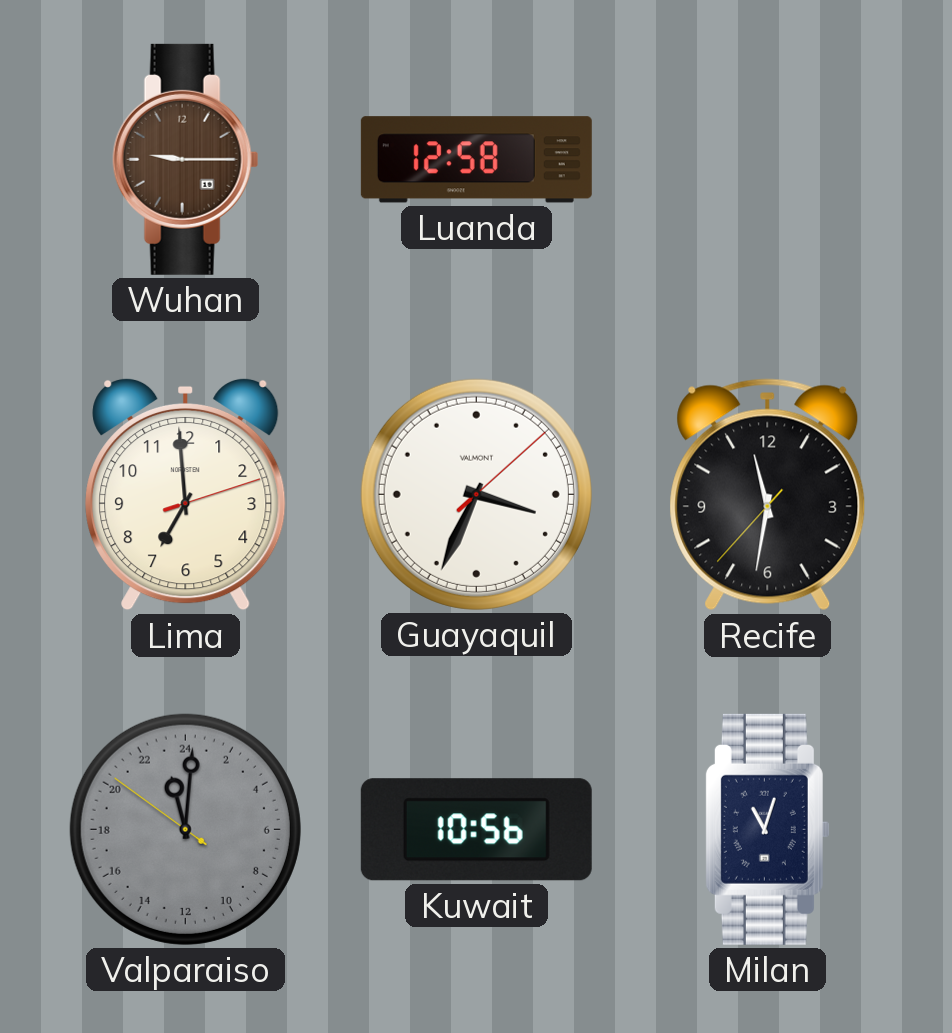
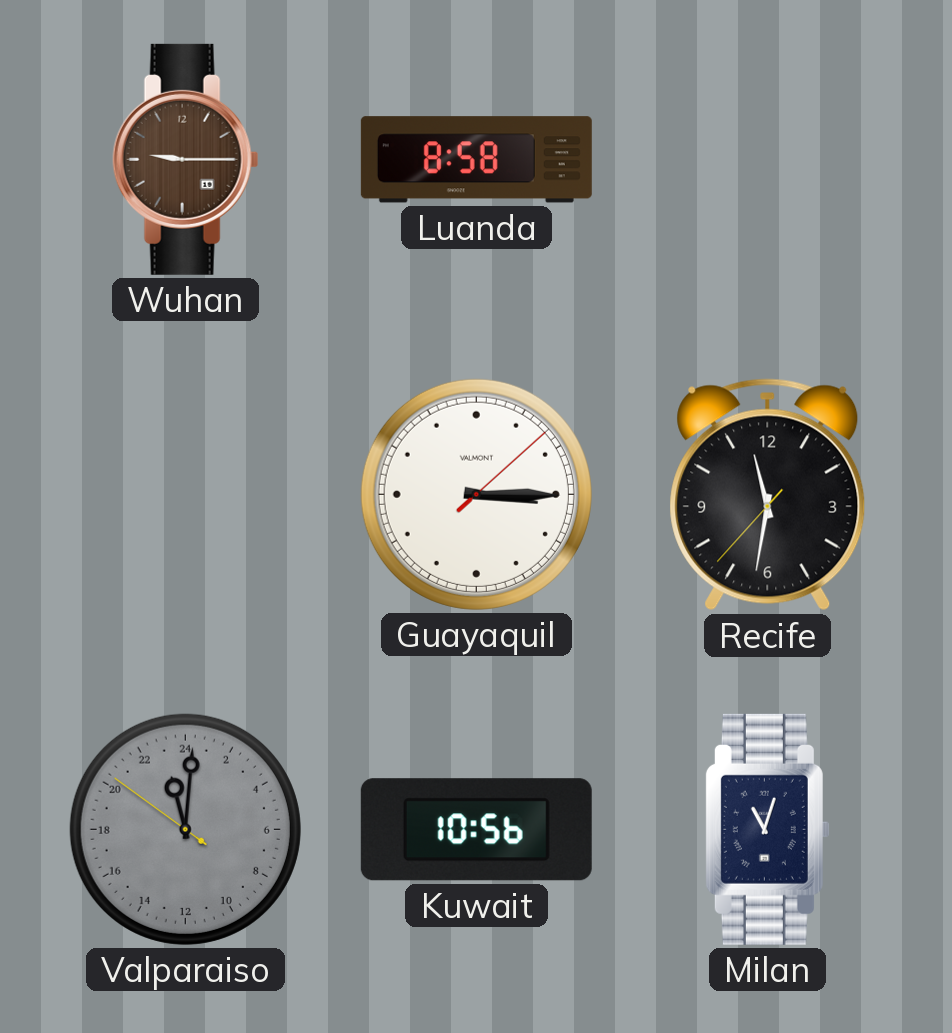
Luanda: 12:58 -> 8:58 (476, 160)
Lima: 6:59 -> none (186, 494)
Guayaquil: 3:34 -> 3:15 (476, 494)
